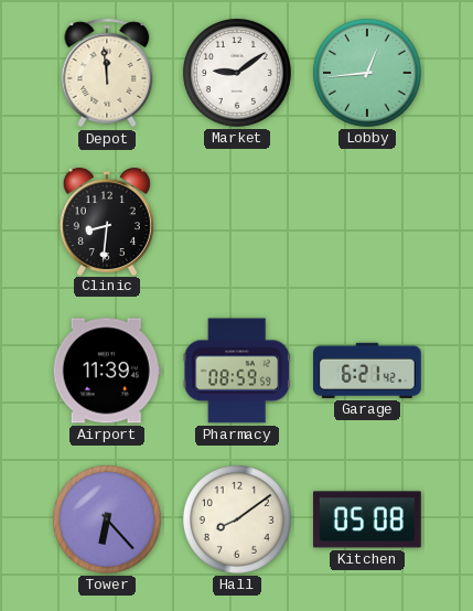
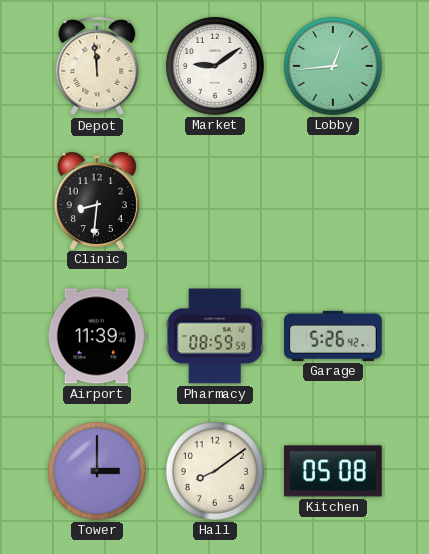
Garage: 6:21 -> 5:26 (333, 336)
Tower: 6:23 -> 3:00 (97, 471)
